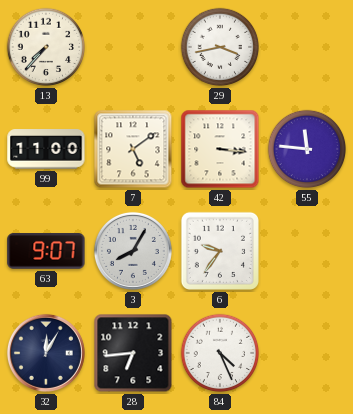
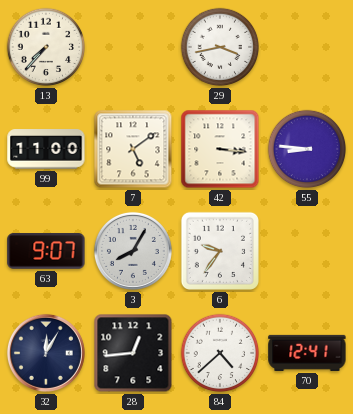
55: 11:46 -> 8:46 (307, 149)
28: 6:44 -> 12:44 (133, 353)
84: 4:26 -> 4:38 (220, 353)
70: none -> 12:41 (307, 353)
